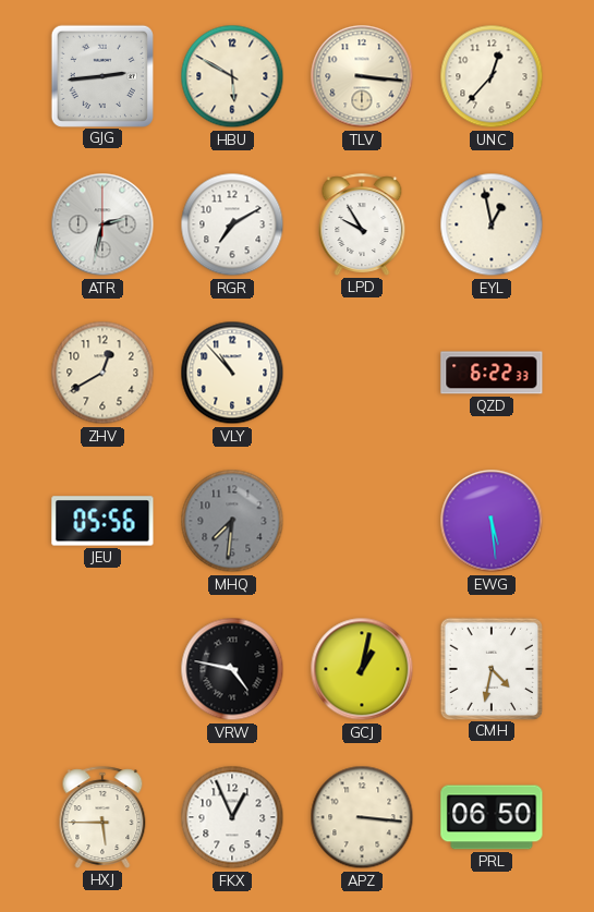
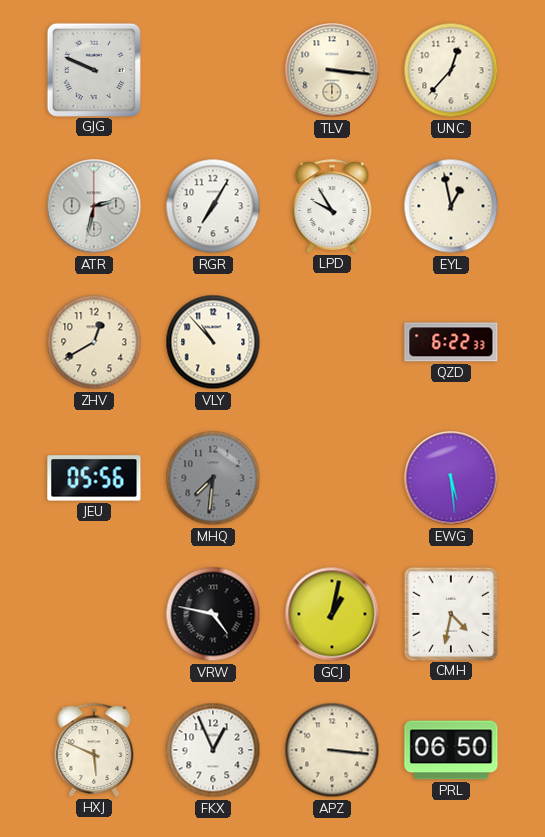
GJG: 2:44 -> 9:49 (93, 69)
HBU: 5:50 -> none (232, 76)
RGR: 7:10 -> 7:05 (213, 206)
HXJ: 5:45 -> 5:49 (94, 750)
